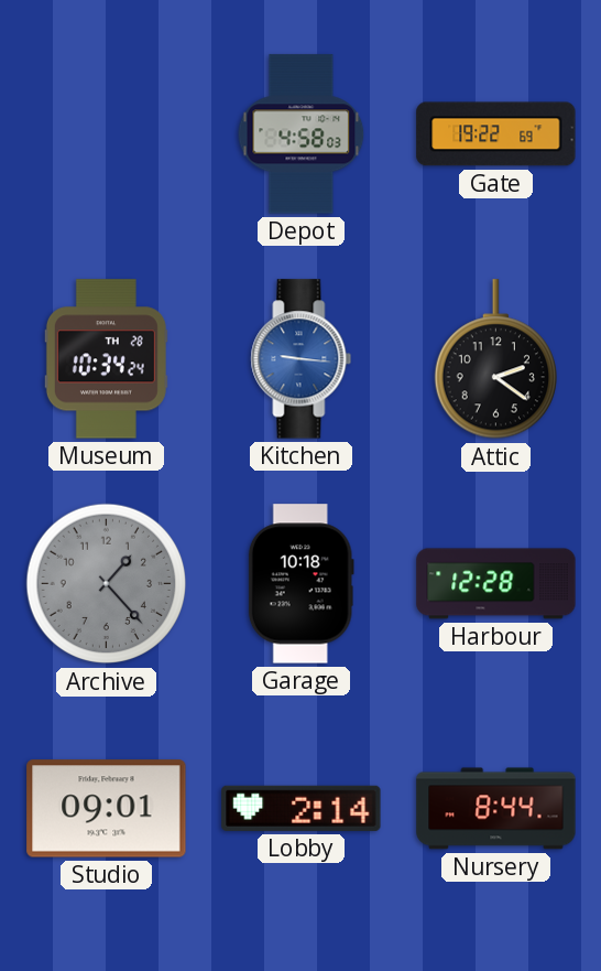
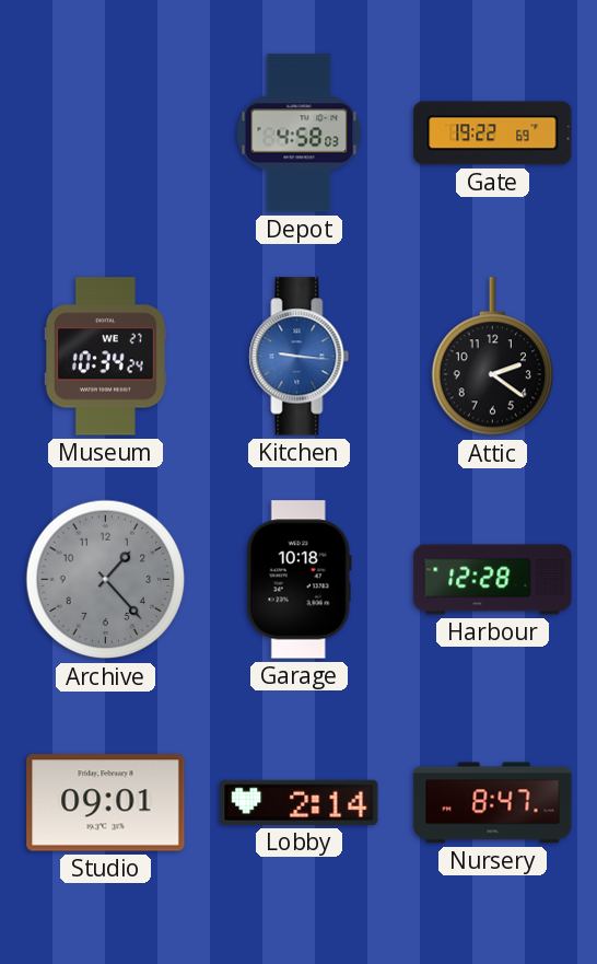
Museum date: TH 28 -> WE 27 (105, 357)
Nursery: 8:44 -> 8:47 (493, 803)
